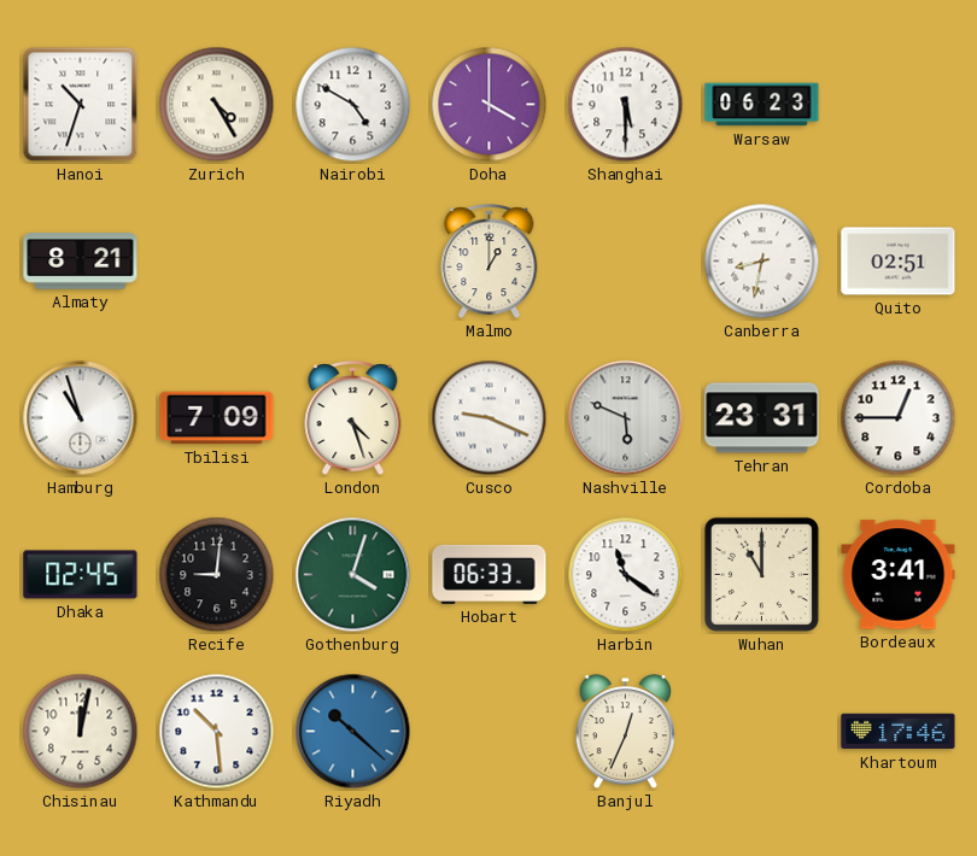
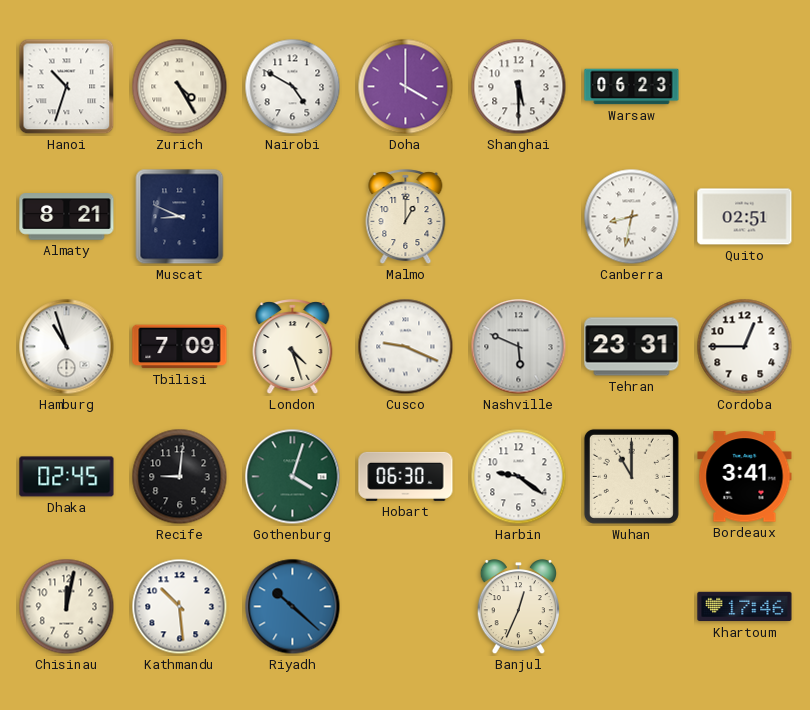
Muscat: none -> 8:49 (180, 217)
Hobart: 06:33 -> 06:30 (406, 476)
Harbin: 11:21 -> 9:21 (519, 477)
